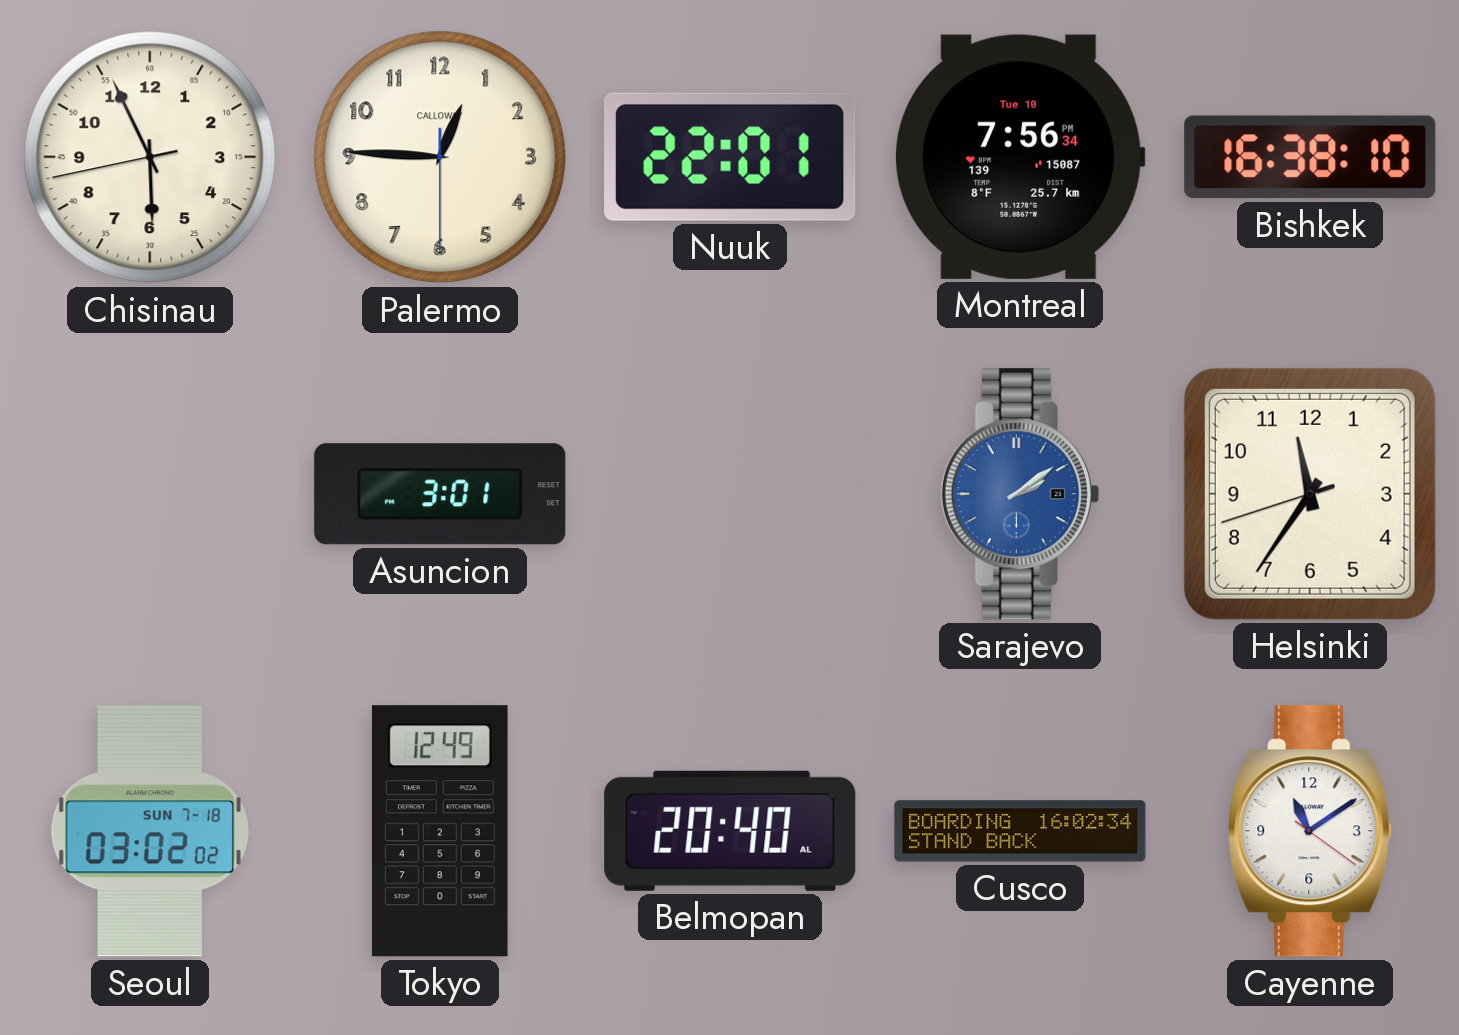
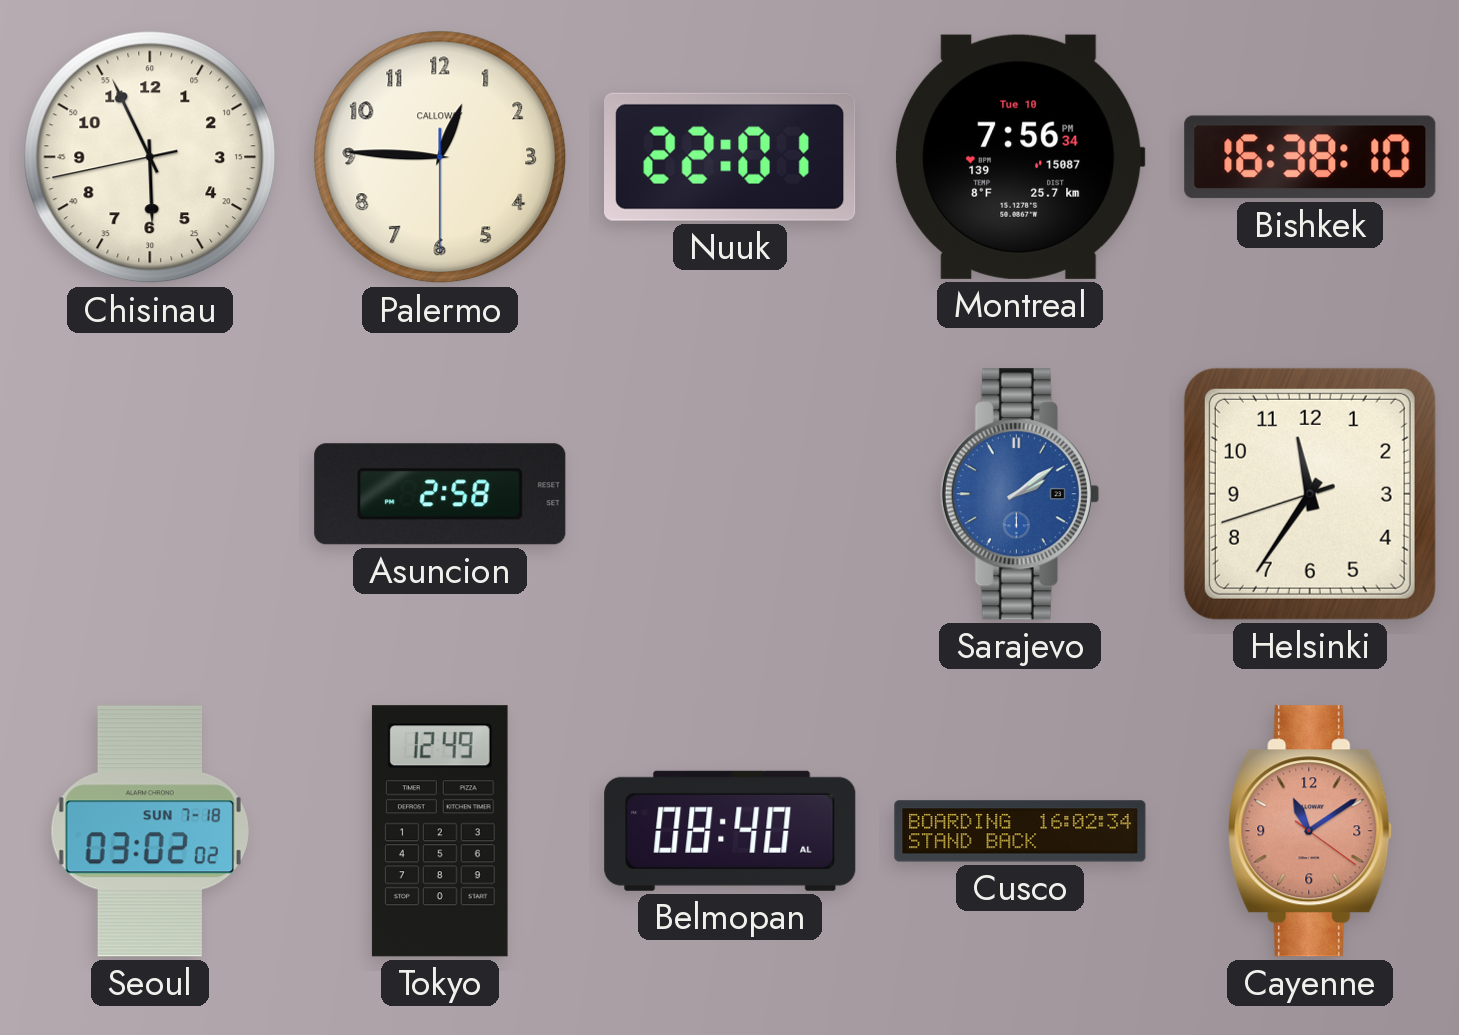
Asuncion: 3:01 -> 2:58 (440, 494)
Belmopan: 20:40 -> 08:40 (730, 831)
Cayenne dial: white -> salmon (1310, 831)
